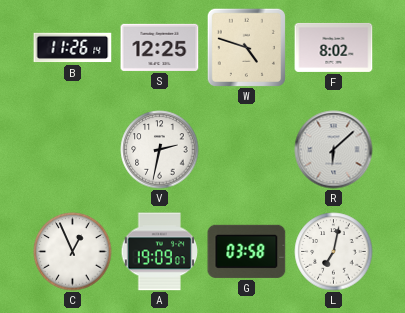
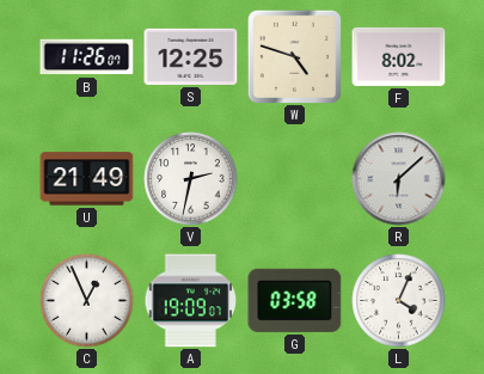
B: 11:26:14 -> 11:26:07 (87, 57)
U: none -> 21:49 (87, 179)
L: 7:02 -> 4:04 (399, 301)
